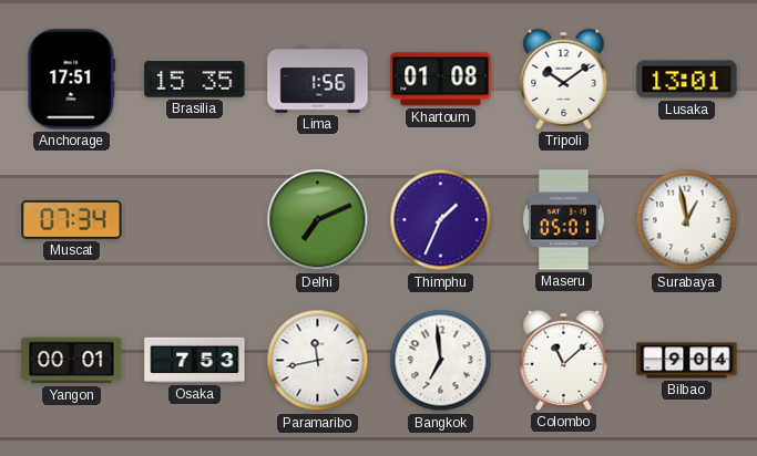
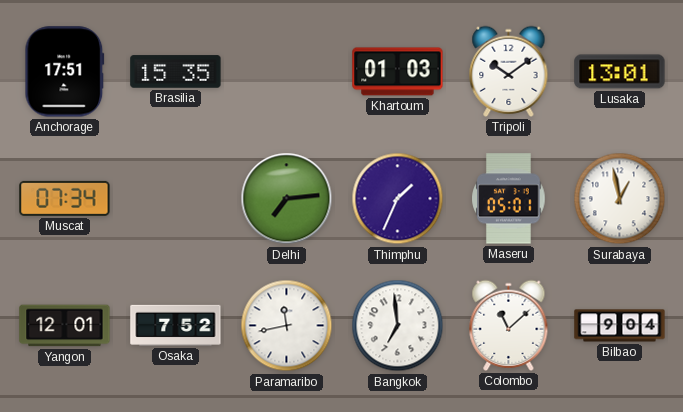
Lima: 1:56 -> none (318, 80)
Khartoum: 01:08 -> 01:03 (398, 72)
Delhi: 7:11 -> 7:14 (287, 199)
Yangon: 00:01 -> 12:01 (65, 326)
Osaka: 7:53 -> 7:52 (176, 325)
